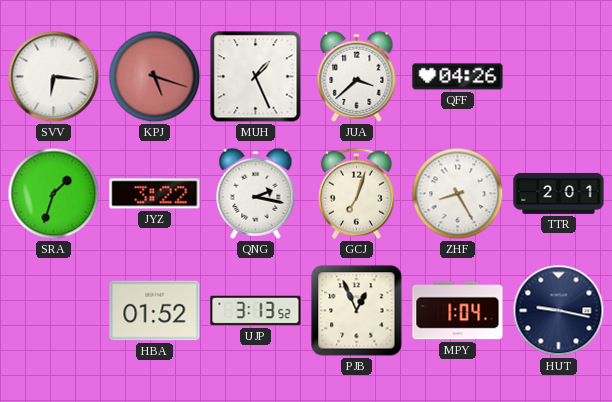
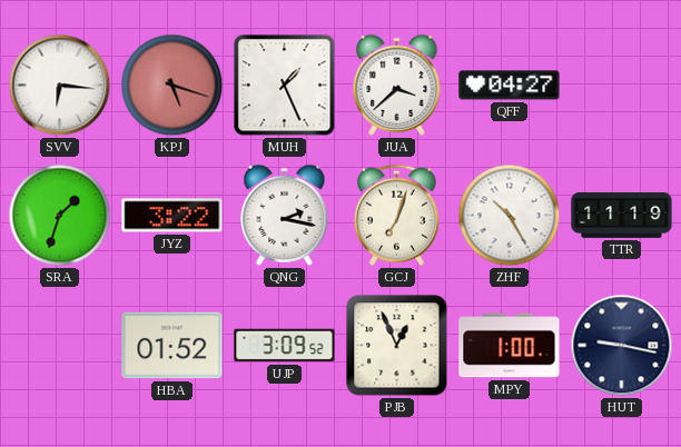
QFF: 04:26 -> 04:27 (510, 86)
ZHF: 8:25 -> 10:25 (510, 216)
TTR: 2:01 -> 11:19 (622, 215)
UJP: 3:13 -> 3:09 (285, 346)
MPY: 1:04 -> 1:00 (510, 346)
